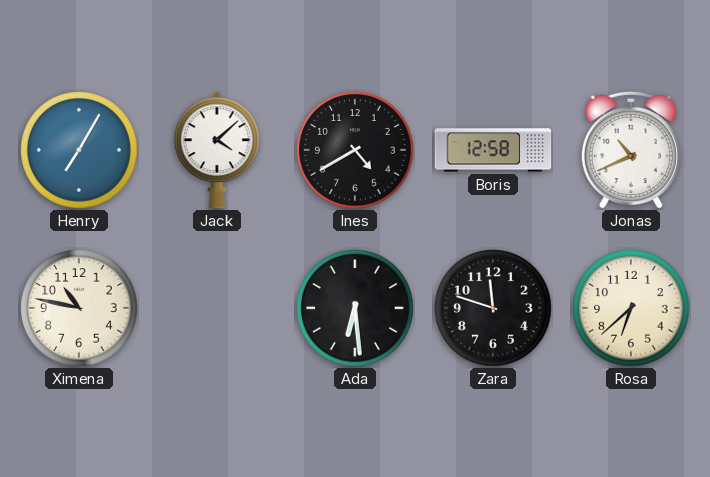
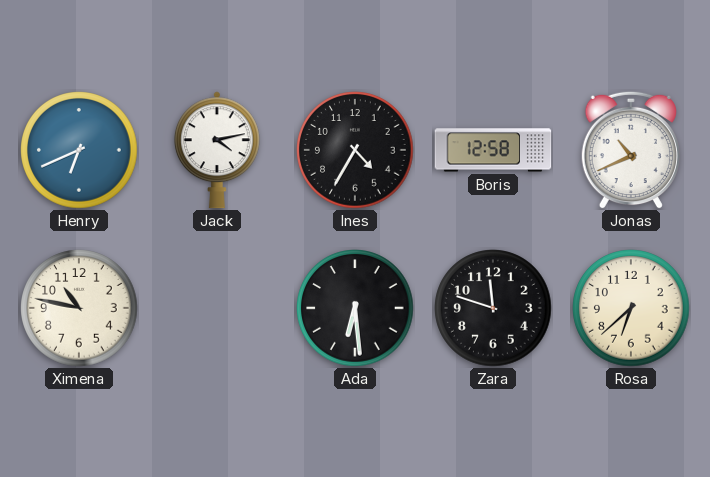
Henry: 7:05 -> 6:41 (79, 150)
Jack: 4:08 -> 4:13 (217, 150)
Ines: 4:40 -> 4:35 (355, 150)
